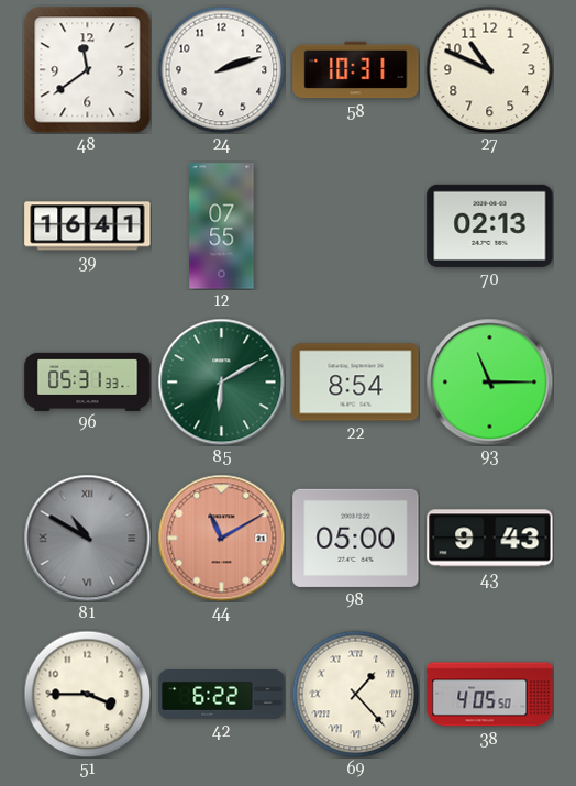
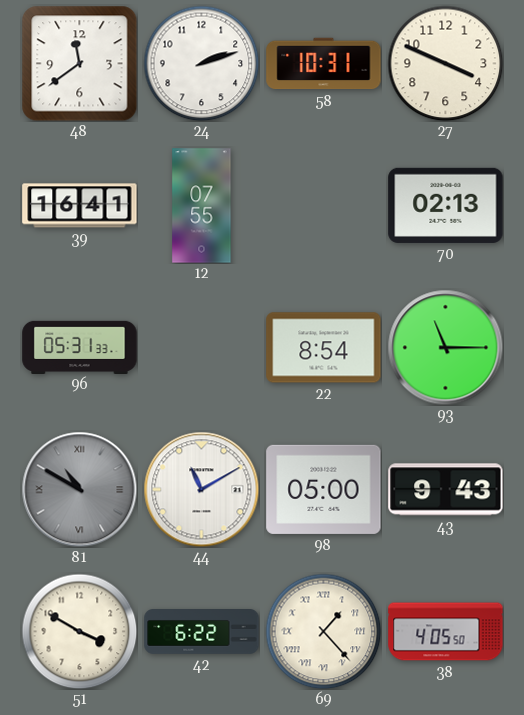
27: 10:49 -> 3:49 (445, 63)
85: 6:10 -> none (221, 381)
44 dial: salmon -> white (201, 489)
51: 3:45 -> 3:50 (79, 631)
